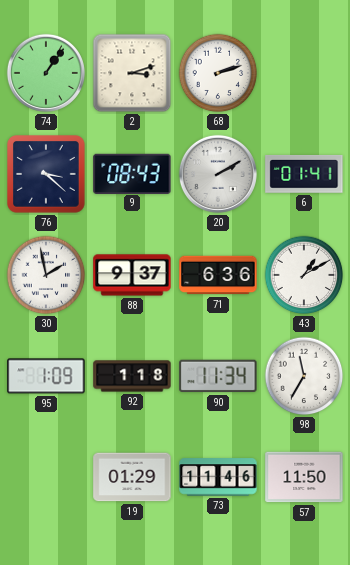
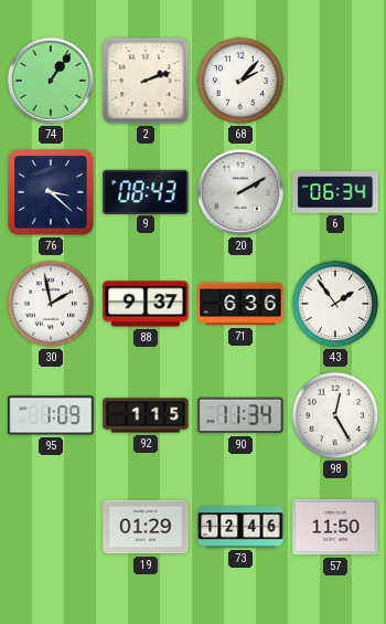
2: 3:12 -> 2:12 (146, 81)
68: 2:12 -> 2:07 (240, 81)
6: 01:41 -> 06:34 (335, 192)
43: 1:10 -> 1:54 (335, 304)
92: 1:18 -> 1:15 (146, 415)
98: 11:35 -> 12:25 (335, 415)
73: 11:46 -> 12:46 (240, 527)
